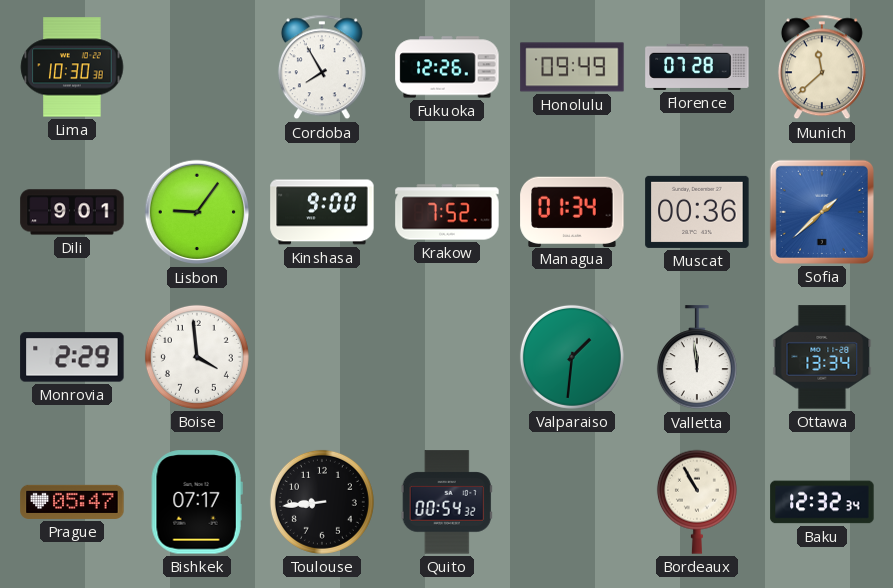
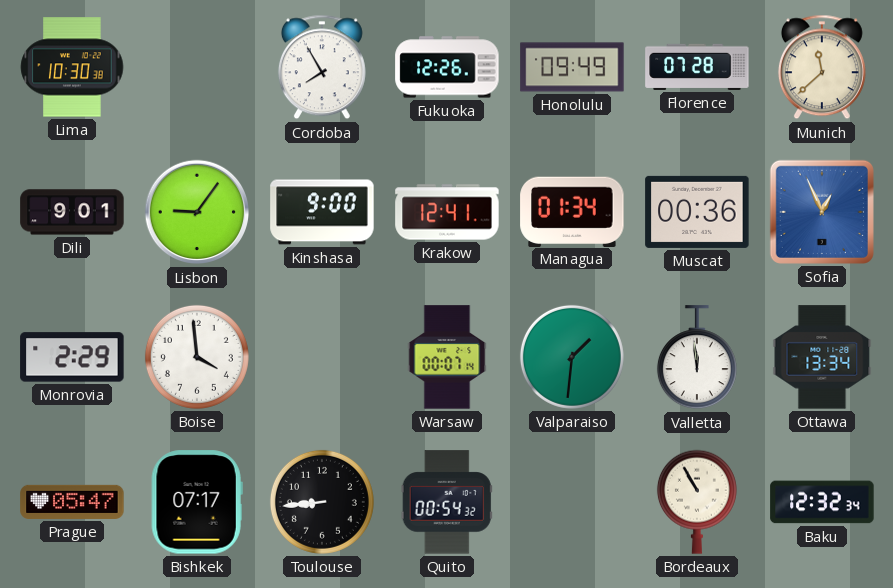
Krakow: 7:52 -> 12:41 (447, 212)
Sofia: 1:38 -> 12:56 (822, 212)
Warsaw: none -> 00:07 (447, 357)
